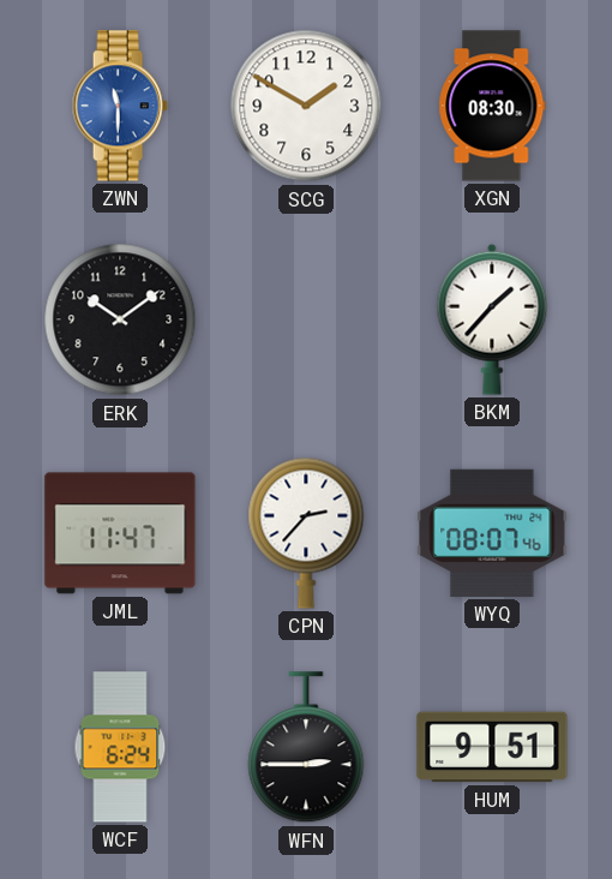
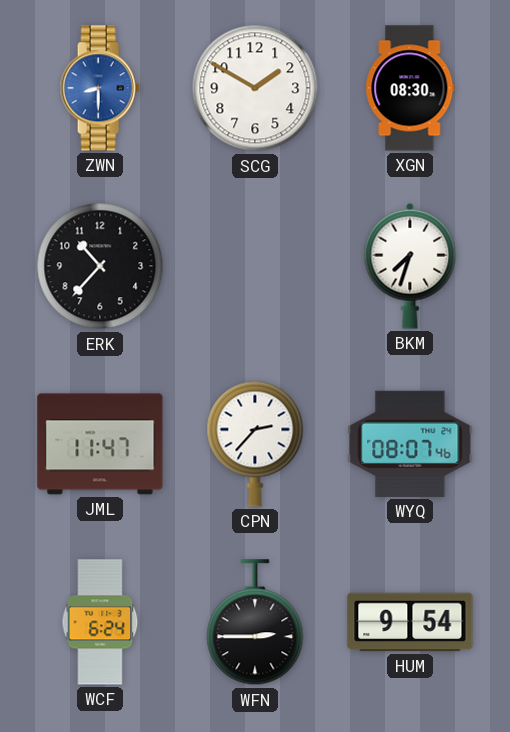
ZWN: 11:30 -> 8:30 (100, 88)
ERK: 10:09 -> 10:37 (100, 266)
BKM: 1:37 -> 7:33 (410, 266)
HUM: 9:51 -> 9:54 (410, 622)
